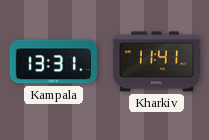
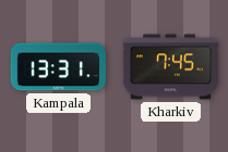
Kharkiv: 11:41 -> 7:45 (170, 67)
